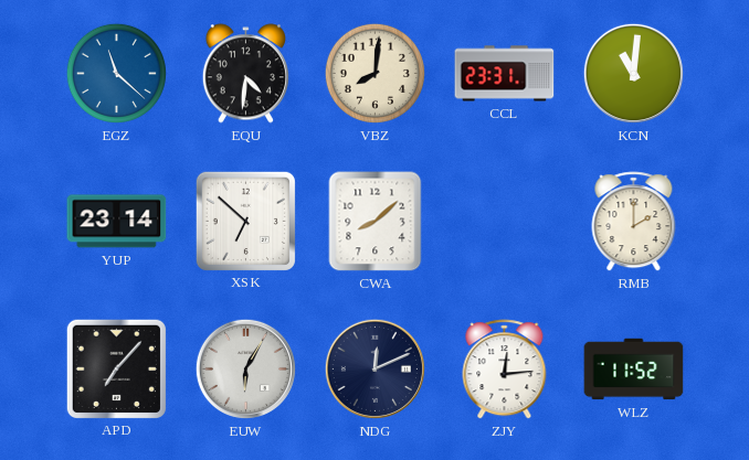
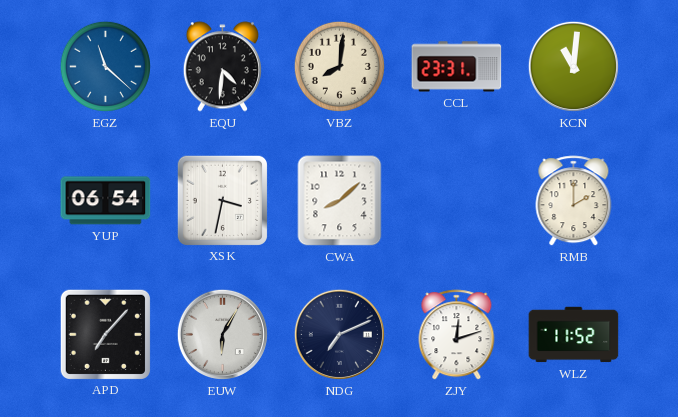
YUP: 23:14 -> 06:54 (106, 201)
XSK: 6:52 -> 3:32 (222, 200)
NDG: 12:11 -> 7:11 (339, 334)
ZJY: 12:14 -> 12:12 (457, 335)
